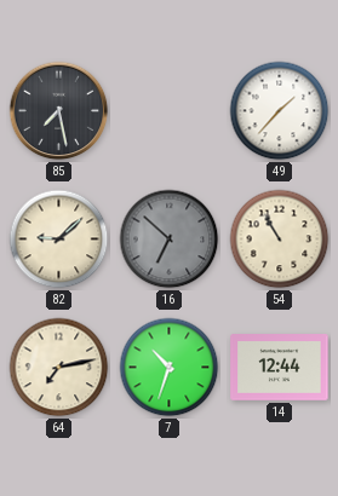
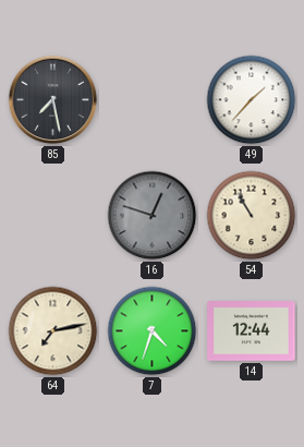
82: 9:08 -> none (59, 240)
16: 6:52 -> 12:48 (153, 216)
7: 10:33 -> 4:33 (153, 331)
